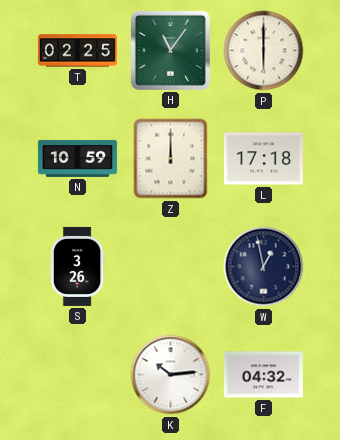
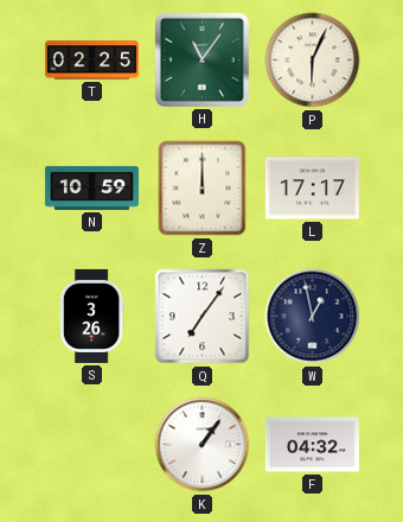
P: 6:00 -> 6:04 (313, 61)
L: 17:18 -> 17:17 (312, 189)
Q: none -> 7:06 (203, 317)
K: 10:14 -> 1:06 (203, 445)
